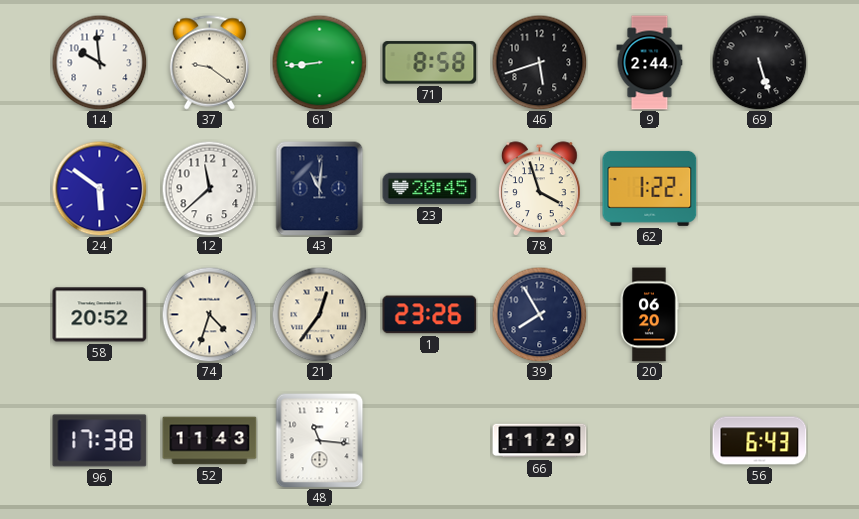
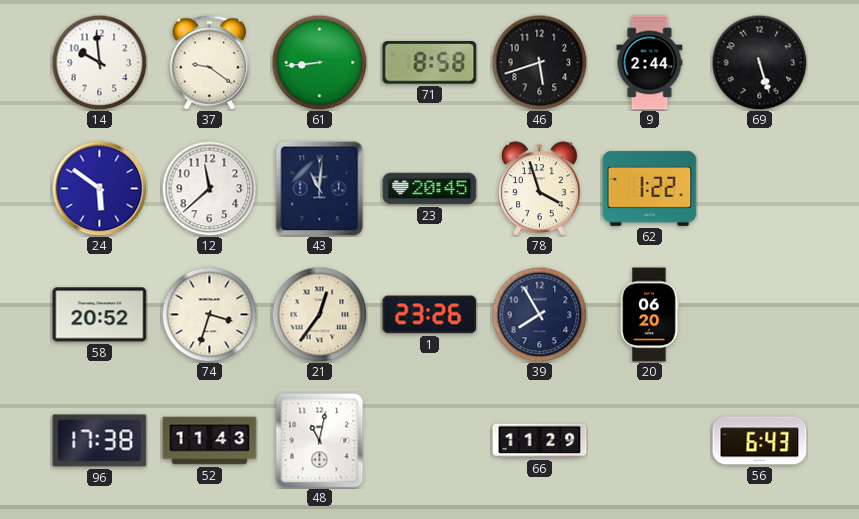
74: 4:33 -> 3:33 (209, 314)
48: 11:16 -> 11:02 (320, 440)
